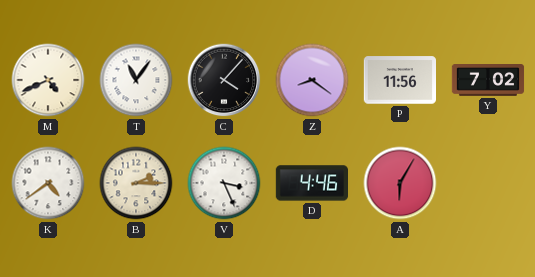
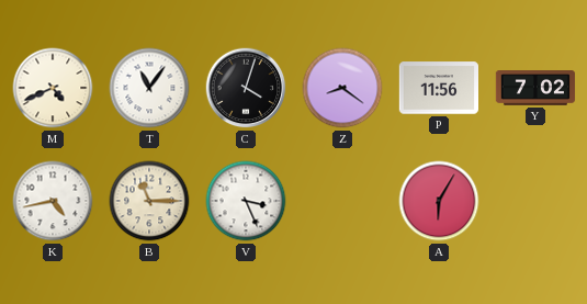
C: 4:07 -> 4:03 (246, 88)
K: 4:39 -> 4:43 (53, 201)
B: 2:15 -> 11:15 (149, 201)
D: 4:46 -> none (311, 183)
